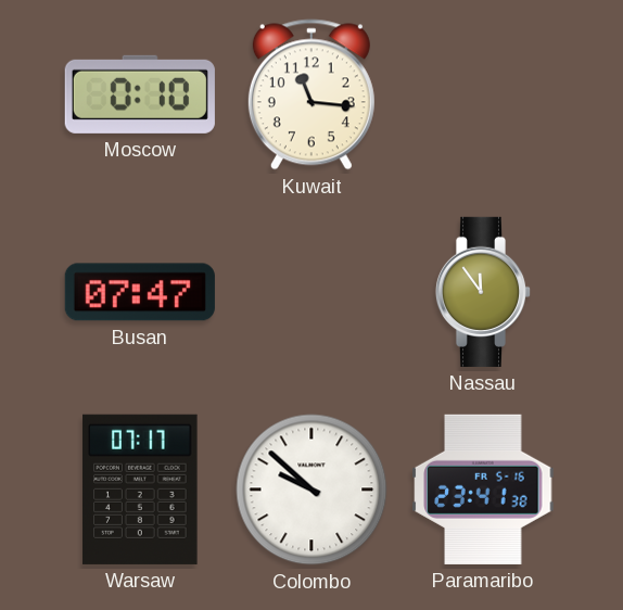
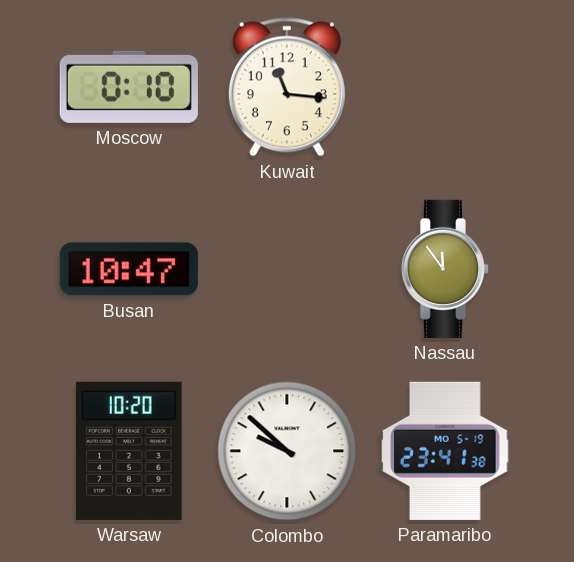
Busan: 07:47 -> 10:47 (129, 269)
Warsaw: 07:17 -> 10:20 (129, 451)
Paramaribo date: FR 5-16 -> MO 5-19 (445, 451)
